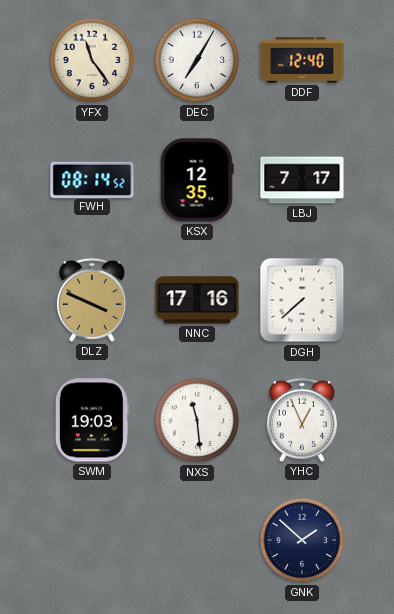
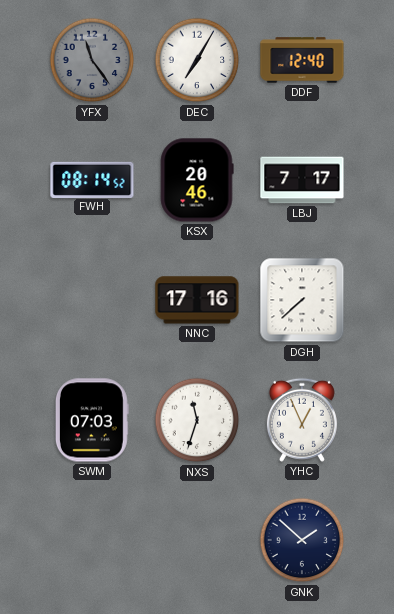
YFX dial: cream -> grey (92, 60)
KSX: 12:35 -> 20:46 (197, 180)
DLZ: 3:49 -> none (92, 300)
SWM: 19:03 -> 07:03 (92, 420)
NXS: 11:29 -> 11:33 (197, 420)
